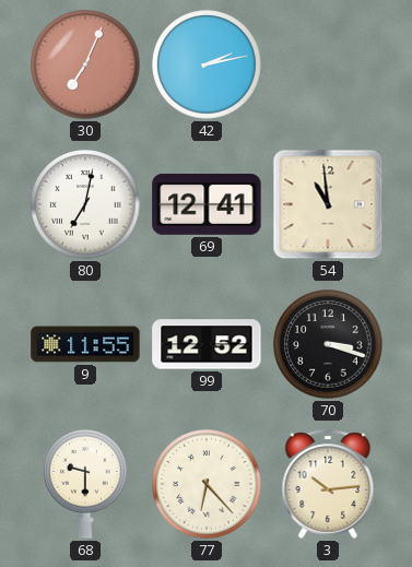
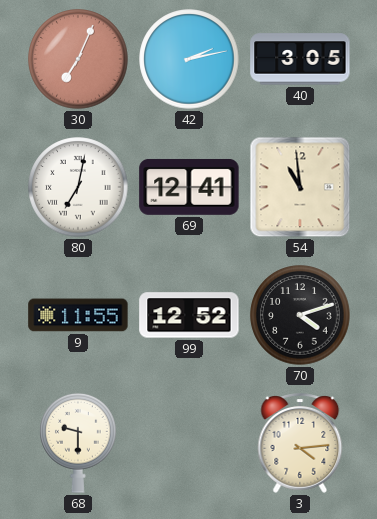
40: none -> 3:05 (300, 59)
70: 3:18 -> 4:12 (300, 315)
77: 6:23 -> none (207, 484)
3: 10:14 -> 4:14 (300, 443)
